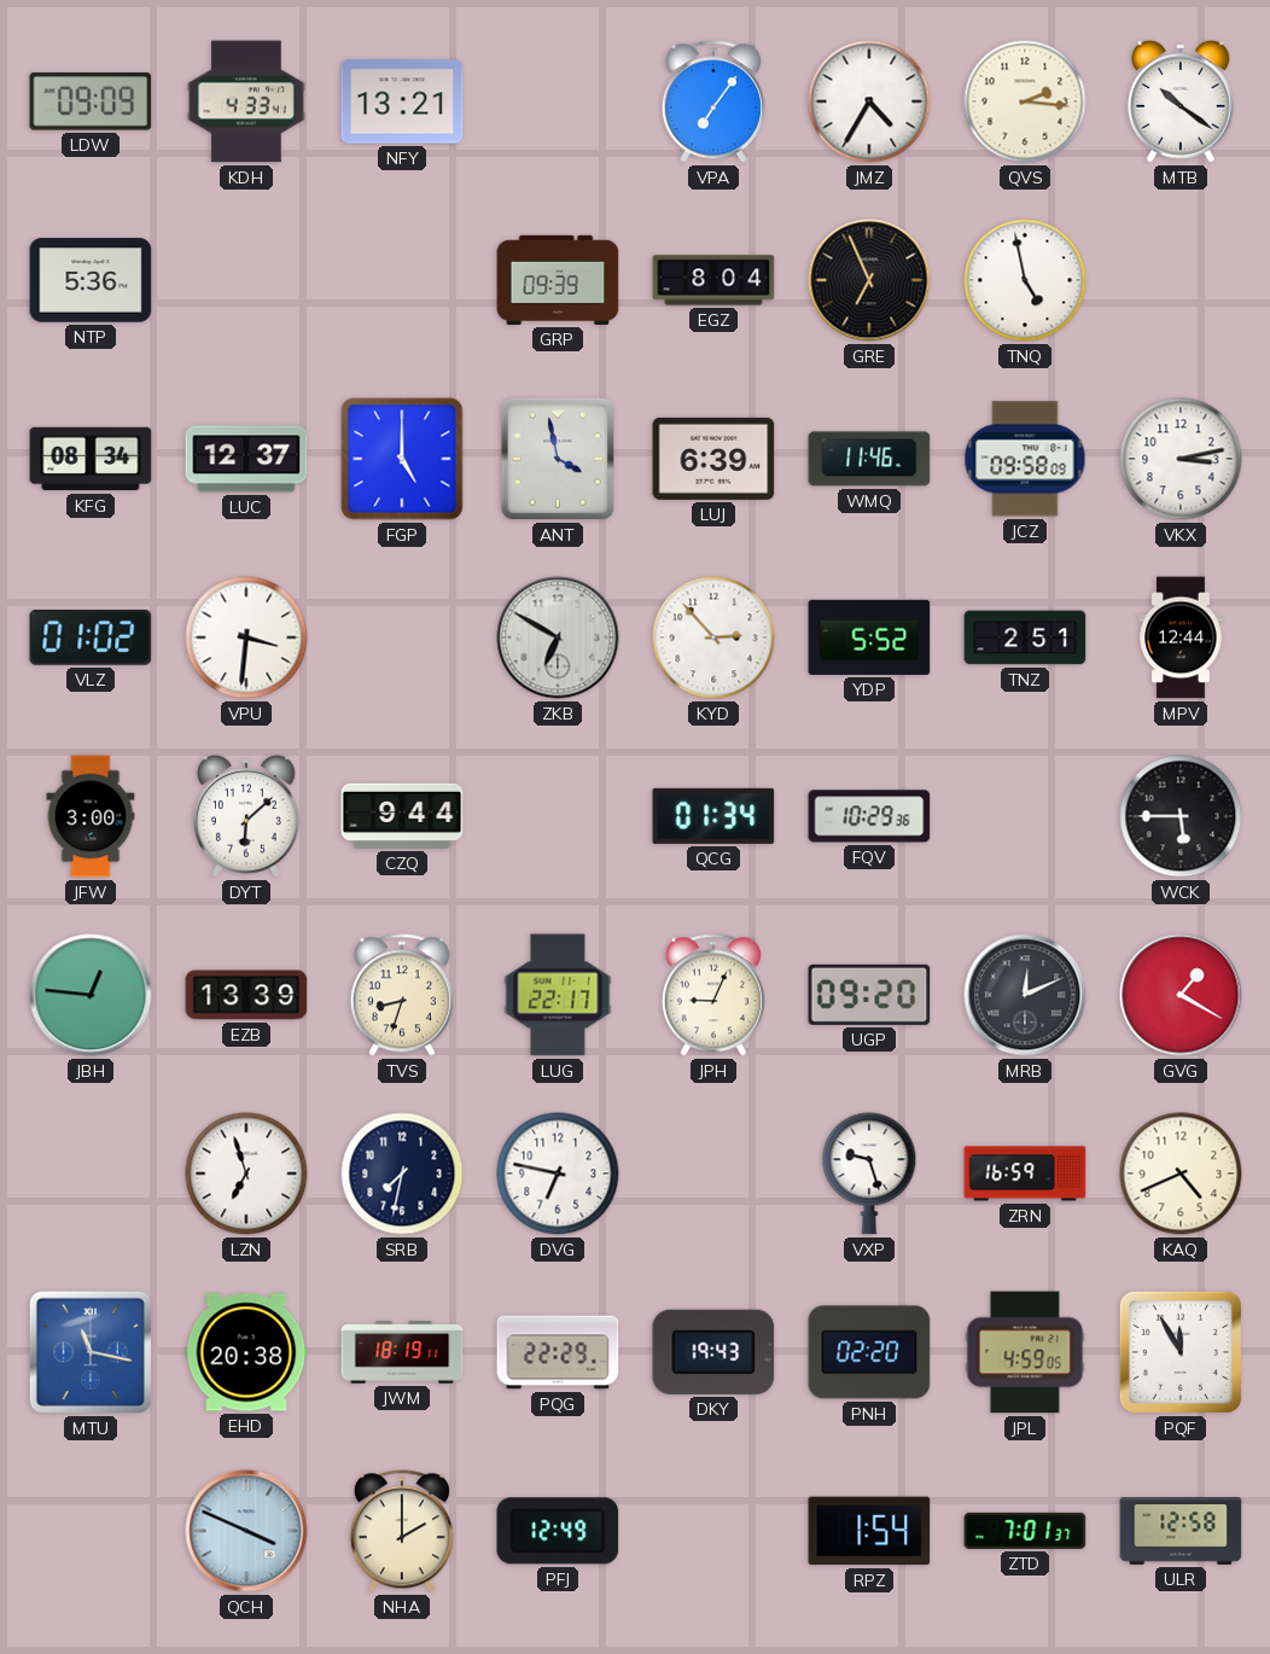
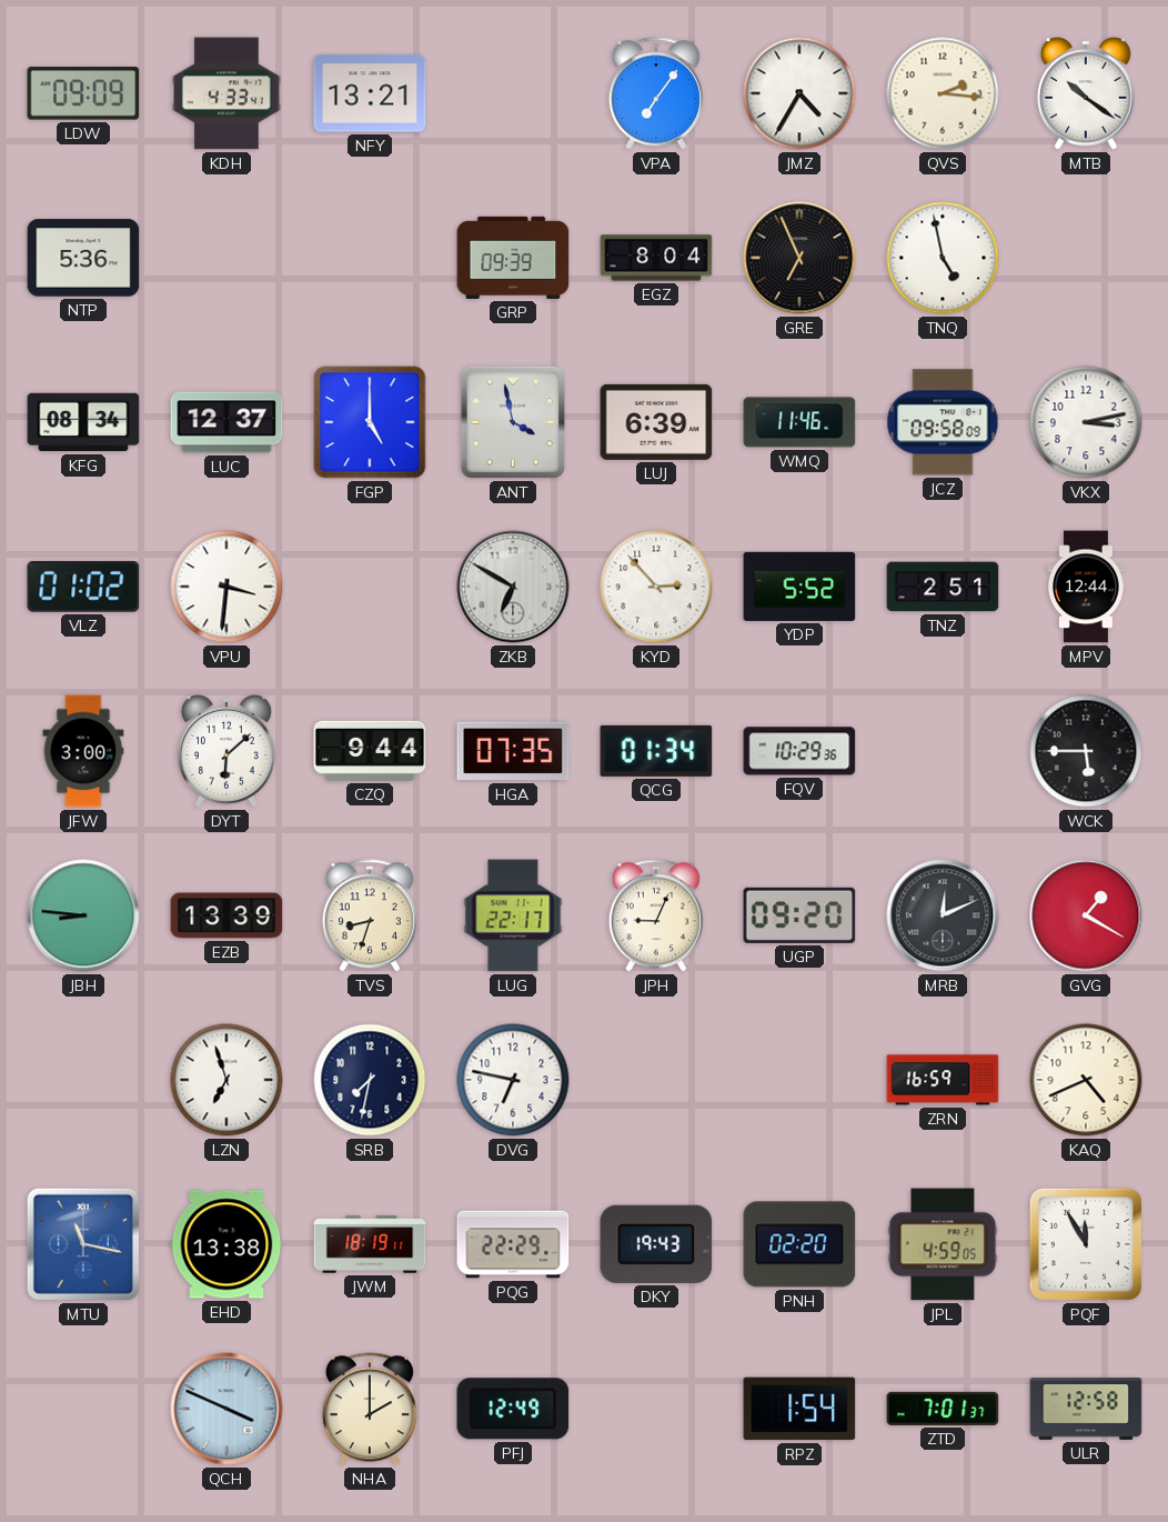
HGA: none -> 07:35 (513, 751)
JBH: 12:46 -> 8:46 (83, 915)
VXP: 9:27 -> none (869, 1173)
EHD: 20:38 -> 13:38 (226, 1244)
